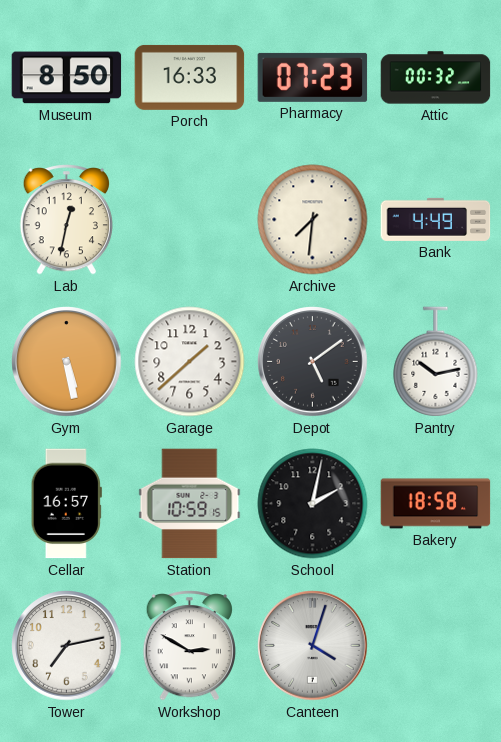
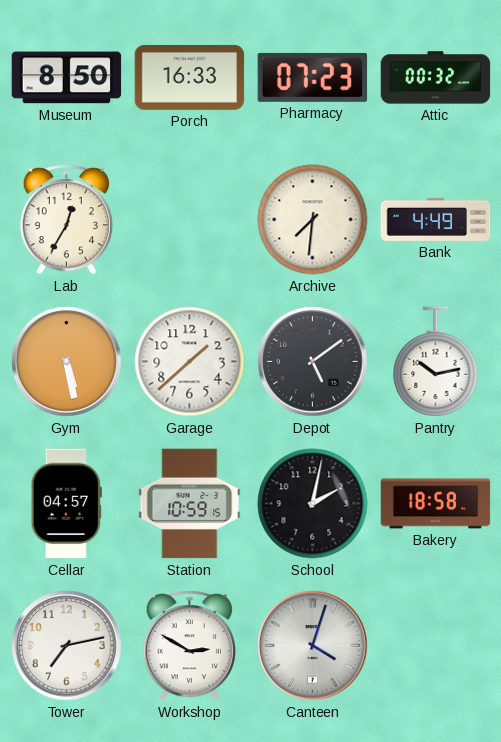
Lab: 12:32 -> 12:35 (66, 220)
Cellar: 16:57 -> 04:57 (66, 504)
